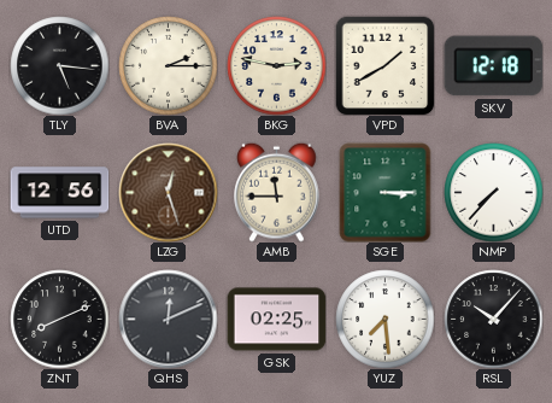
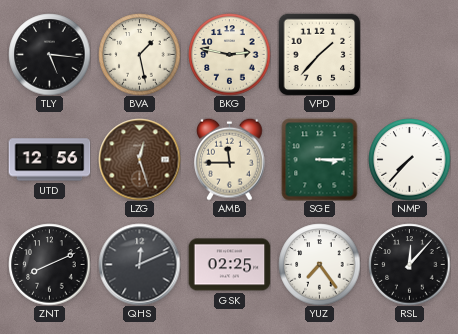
BVA: 2:15 -> 1:28 (139, 54)
VPD: 1:40 -> 1:37 (319, 54)
SKV: 12:18 -> none (493, 66)
YUZ: 7:29 -> 7:24 (319, 264)
RSL: 10:07 -> 12:07 (409, 264)
